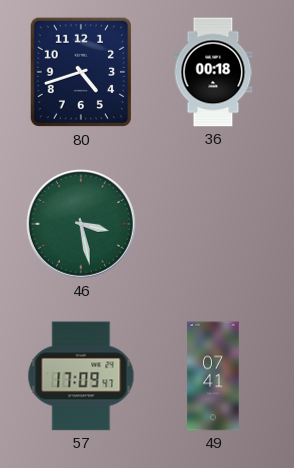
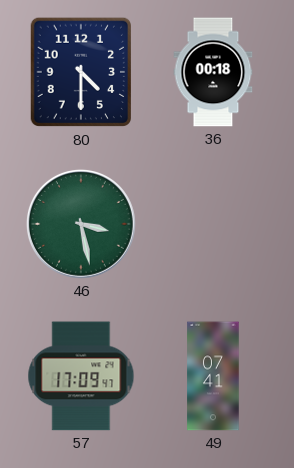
80: 4:42 -> 4:30 (80, 72)
